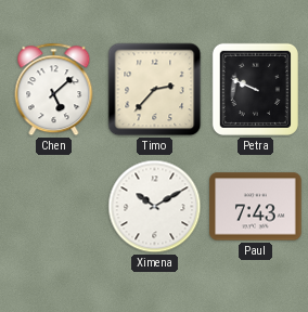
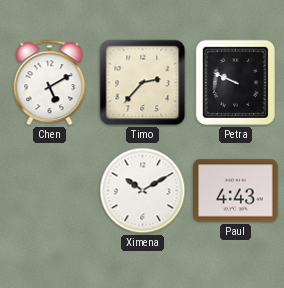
Chen: 5:08 -> 5:10 (50, 83)
Paul: 7:43 -> 4:43 (236, 191)
